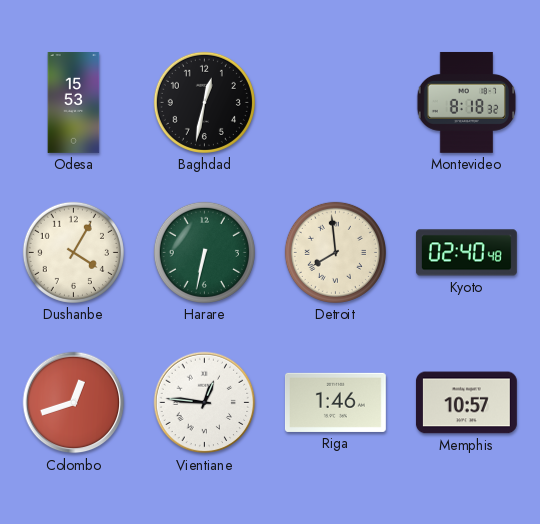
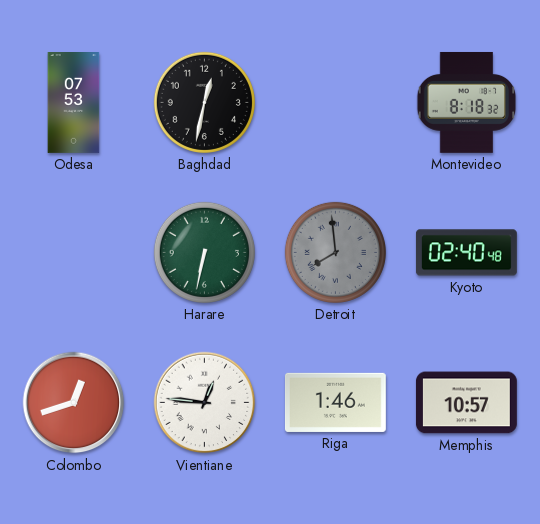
Odesa: 15:53 -> 07:53 (74, 103)
Dushanbe: 4:05 -> none (73, 252)
Detroit dial: cream -> grey (335, 252)
